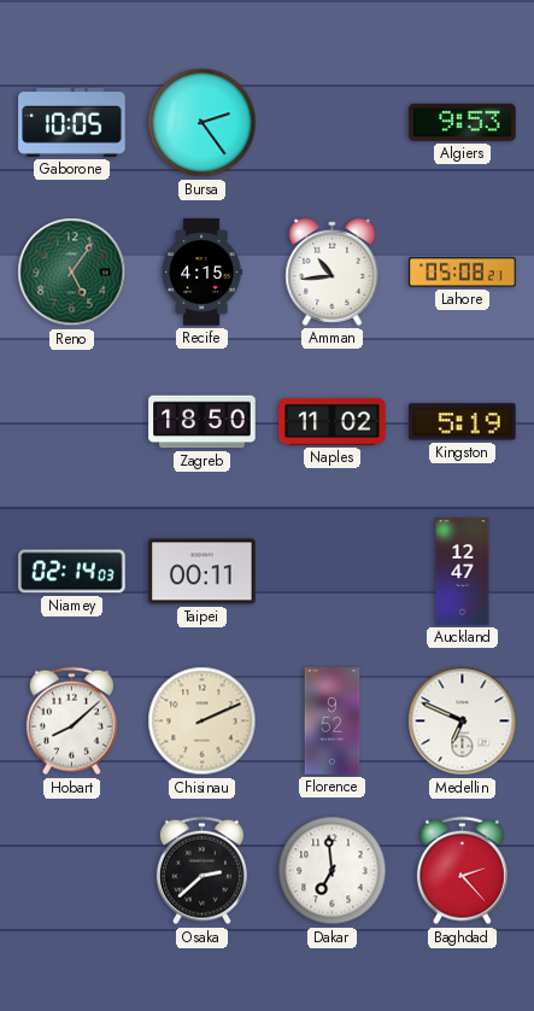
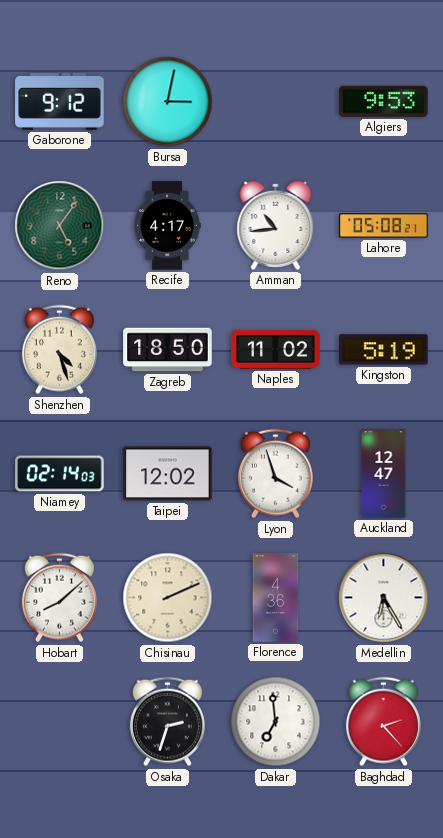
Gaborone: 10:05 -> 9:12 (60, 101)
Bursa: 2:24 -> 3:02 (168, 102)
Recife: 4:15 -> 4:17 (167, 226)
Shenzhen: none -> 4:27 (59, 350)
Taipei: 00:11 -> 12:02 (168, 474)
Lyon: none -> 3:57 (275, 474)
Florence: 9:52 -> 4:36 (276, 598)
Medellin: 6:49 -> 6:25 (384, 598)
Osaka: 2:38 -> 2:33 (167, 722)
